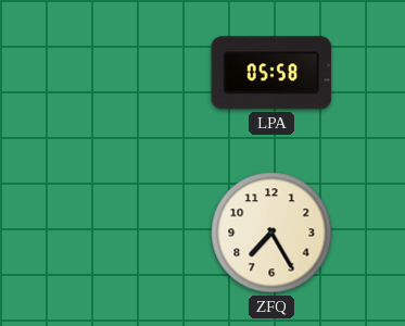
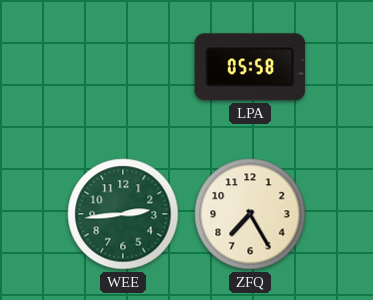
WEE: none -> 2:44 (123, 214)
